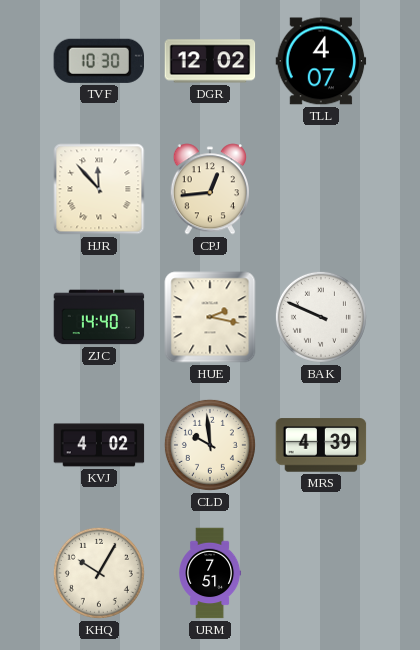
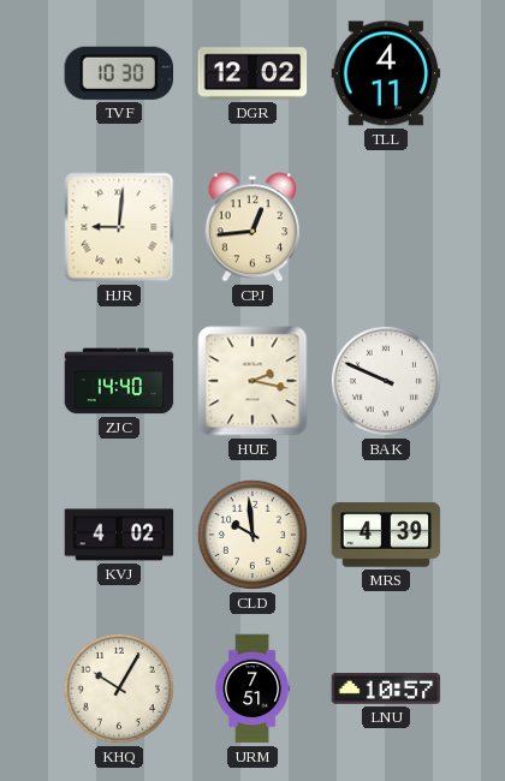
TLL: 4:07 -> 4:11 (386, 73)
HJR: 11:53 -> 9:01 (119, 227)
LNU: none -> 10:57 (386, 688)
